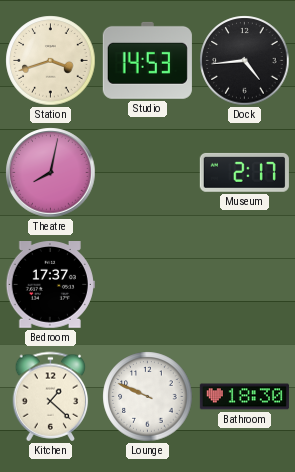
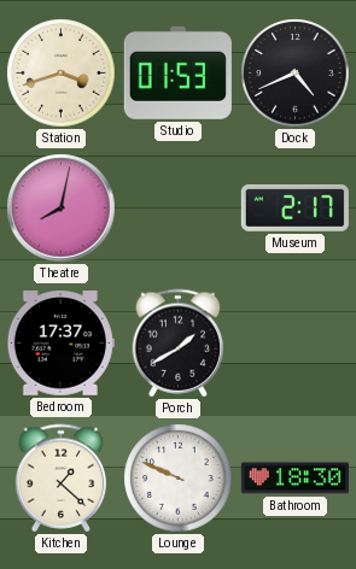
Studio: 14:53 -> 01:53 (177, 72)
Dock: 4:44 -> 4:41 (296, 74)
Porch: none -> 1:40 (179, 344)
